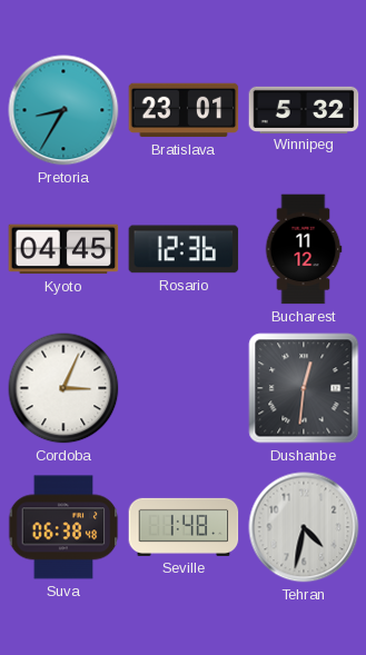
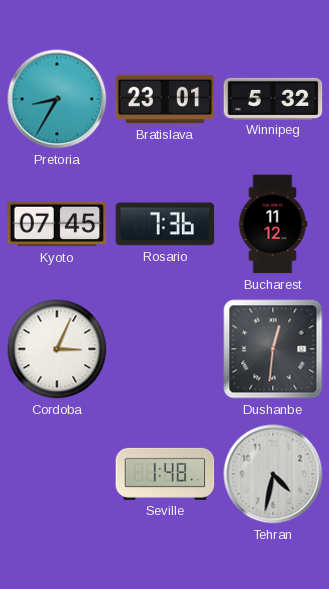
Kyoto: 04:45 -> 07:45 (57, 224)
Rosario: 12:36 -> 7:36 (165, 224)
Suva: 06:38 -> none (63, 527)
